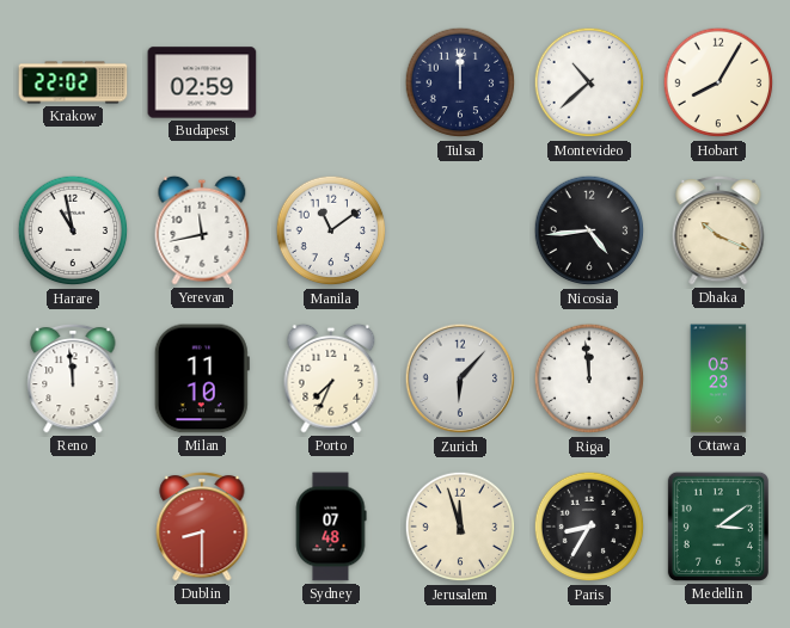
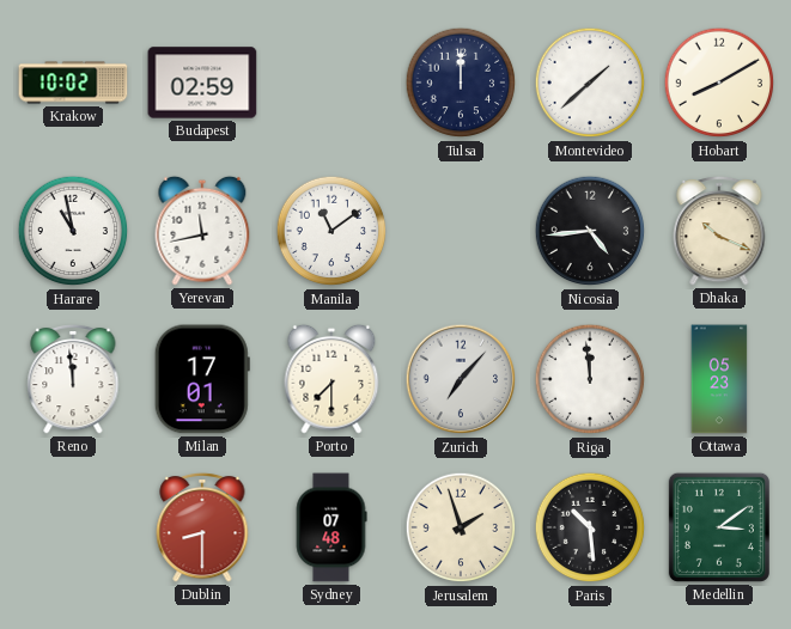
Krakow: 22:02 -> 10:02 (73, 83)
Montevideo: 10:38 -> 1:38 (590, 83)
Hobart: 8:05 -> 8:10 (719, 83)
Milan: 11:10 -> 17:01 (202, 379)
Porto: 7:34 -> 7:30 (331, 379)
Zurich: 6:07 -> 7:07 (461, 379)
Jerusalem: 11:57 -> 1:57 (461, 527)
Paris: 8:35 -> 10:29 (590, 527)
